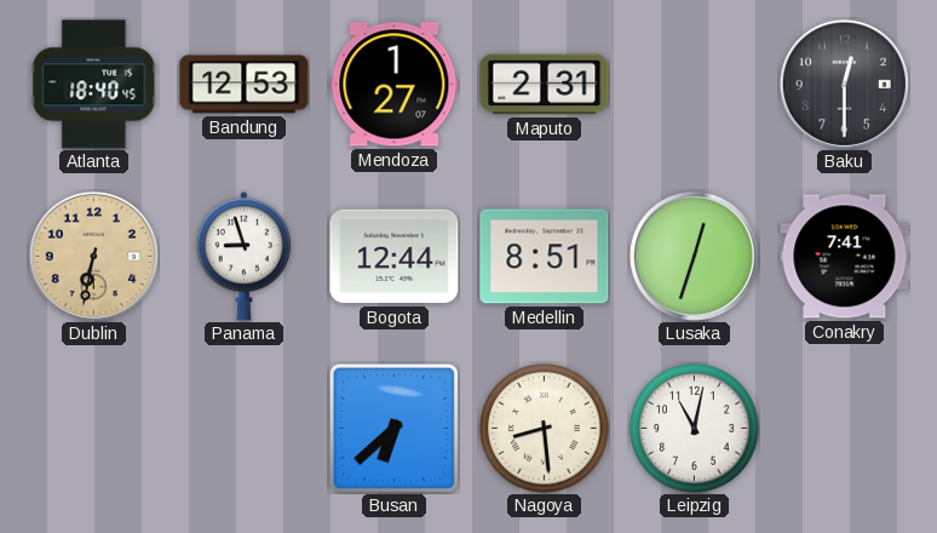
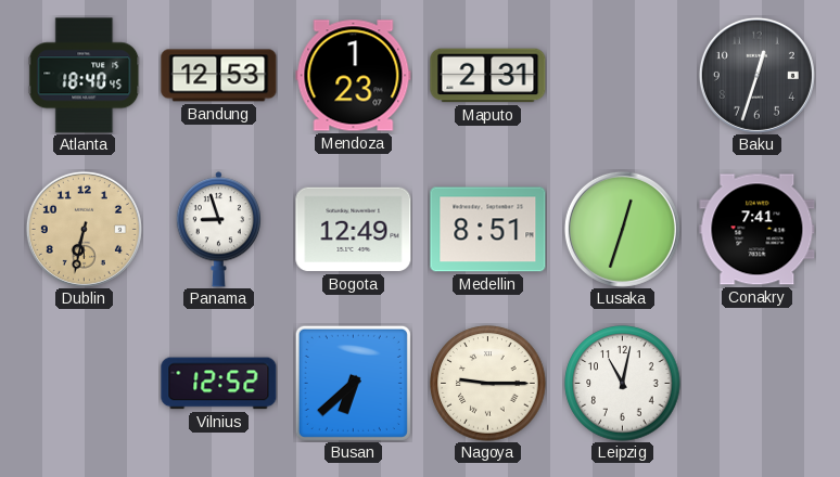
Mendoza: 1:27 -> 1:23 (354, 76)
Baku: 12:30 -> 12:33 (756, 75)
Bogota: 12:44 -> 12:49 (354, 230)
Vilnius: none -> 12:52 (219, 384)
Nagoya: 8:29 -> 9:15 (488, 384)
